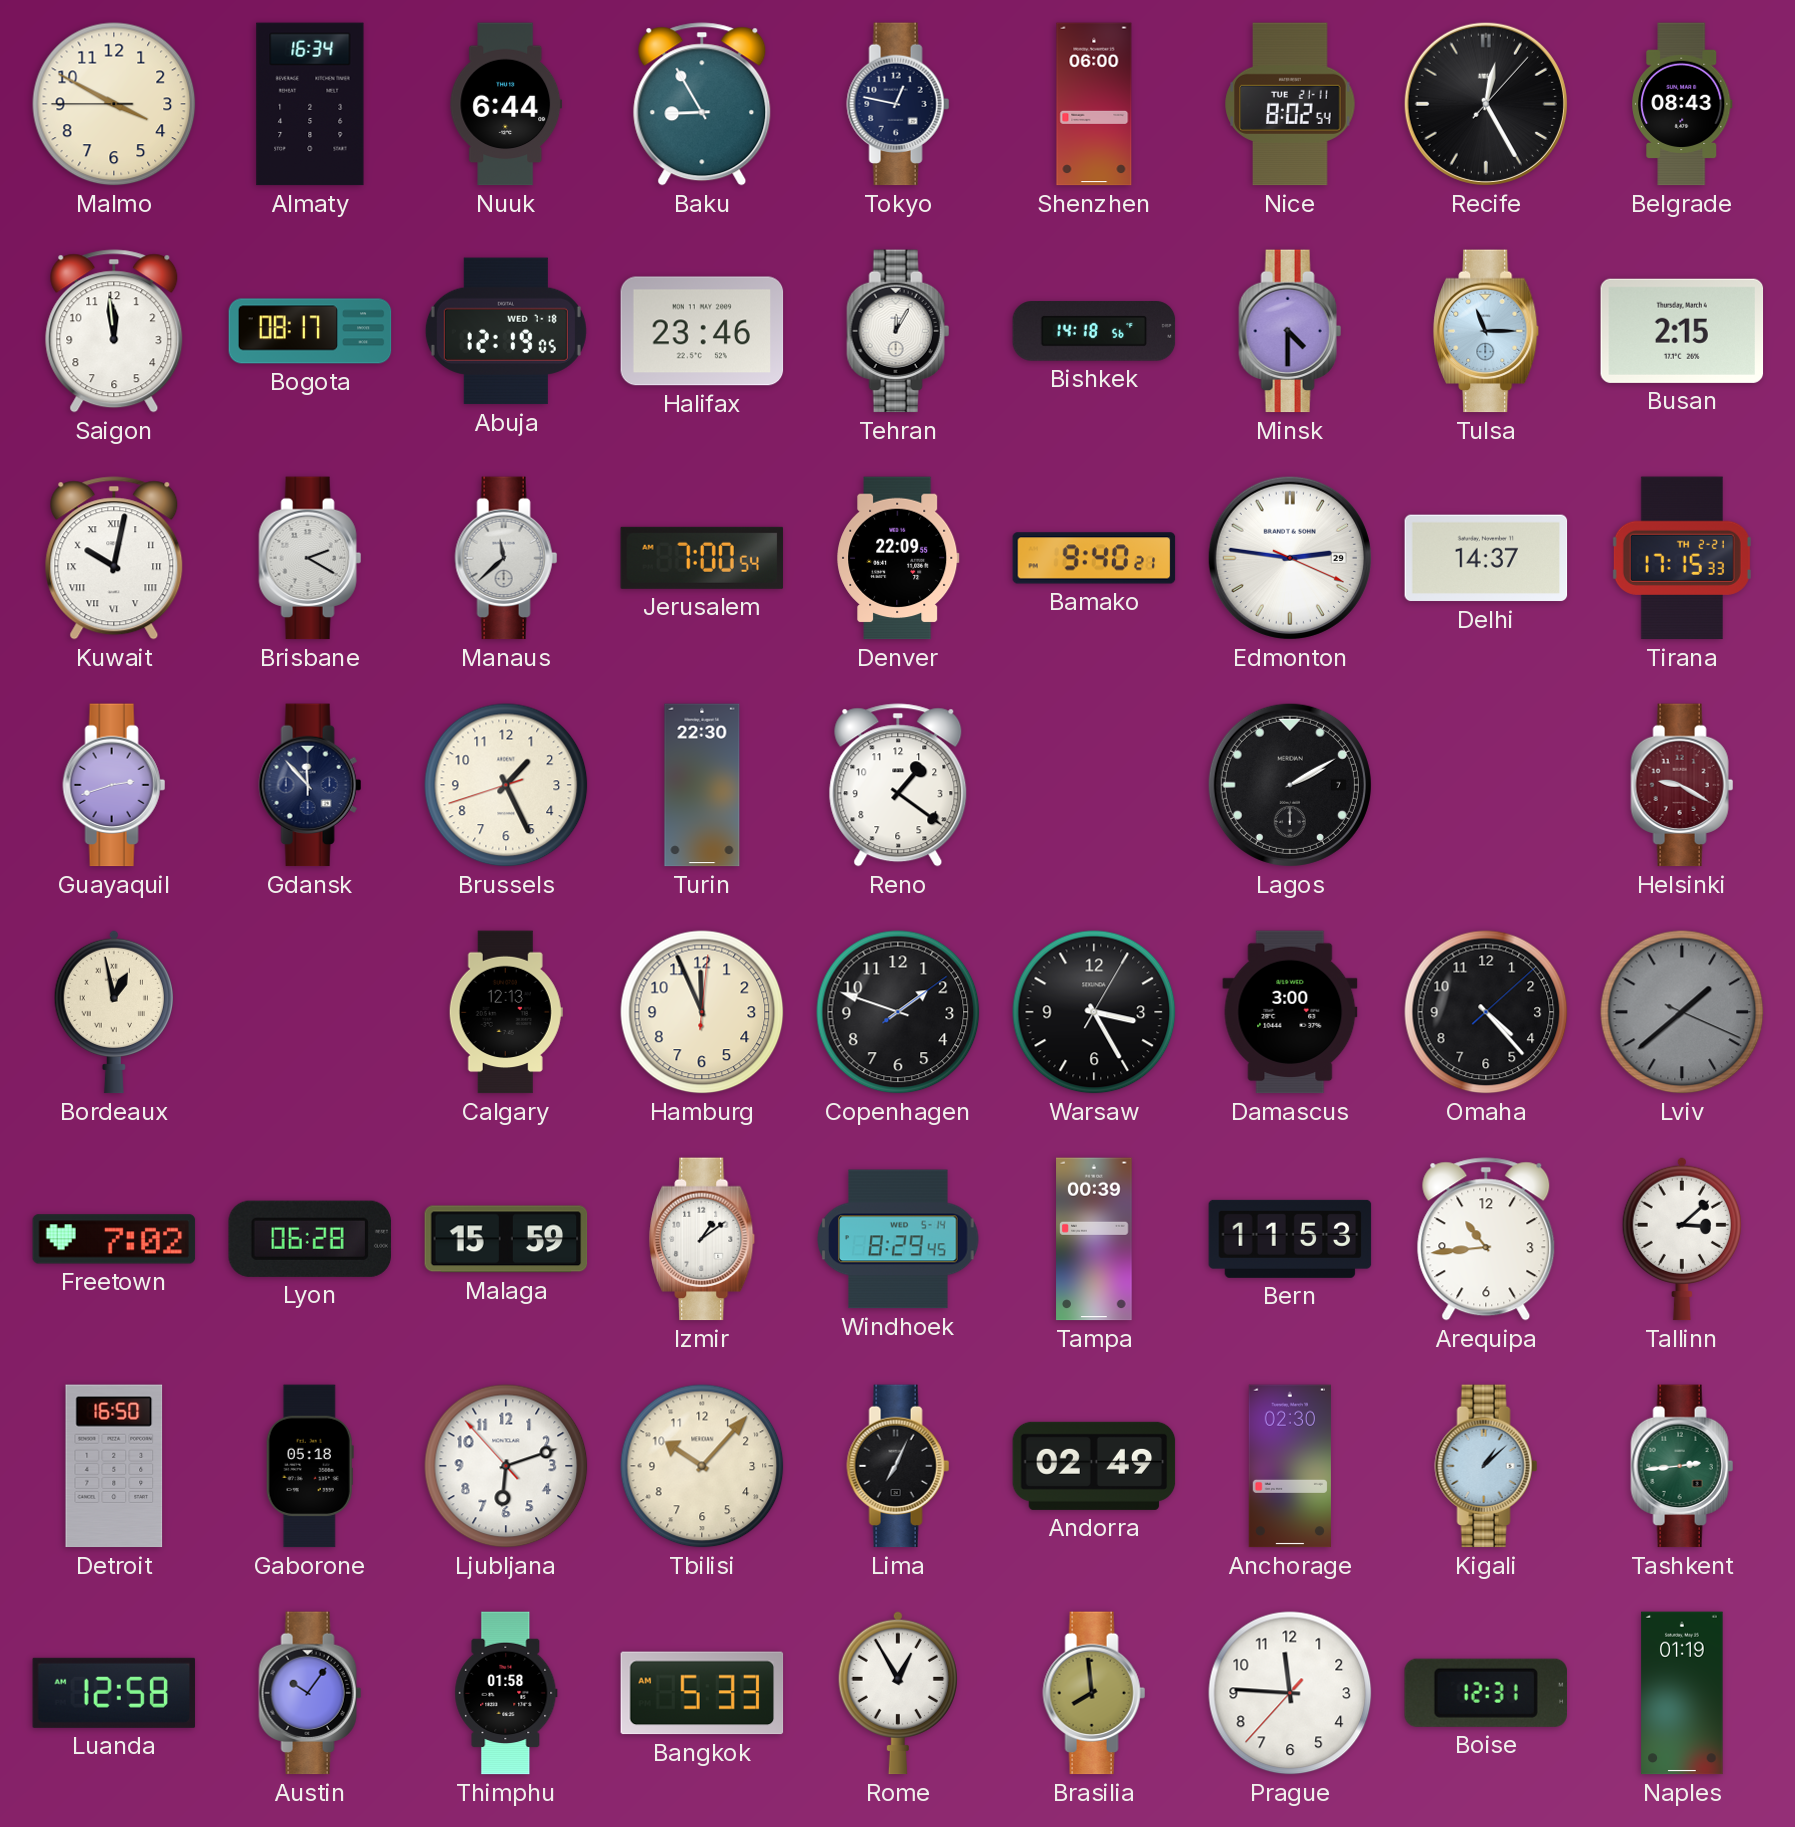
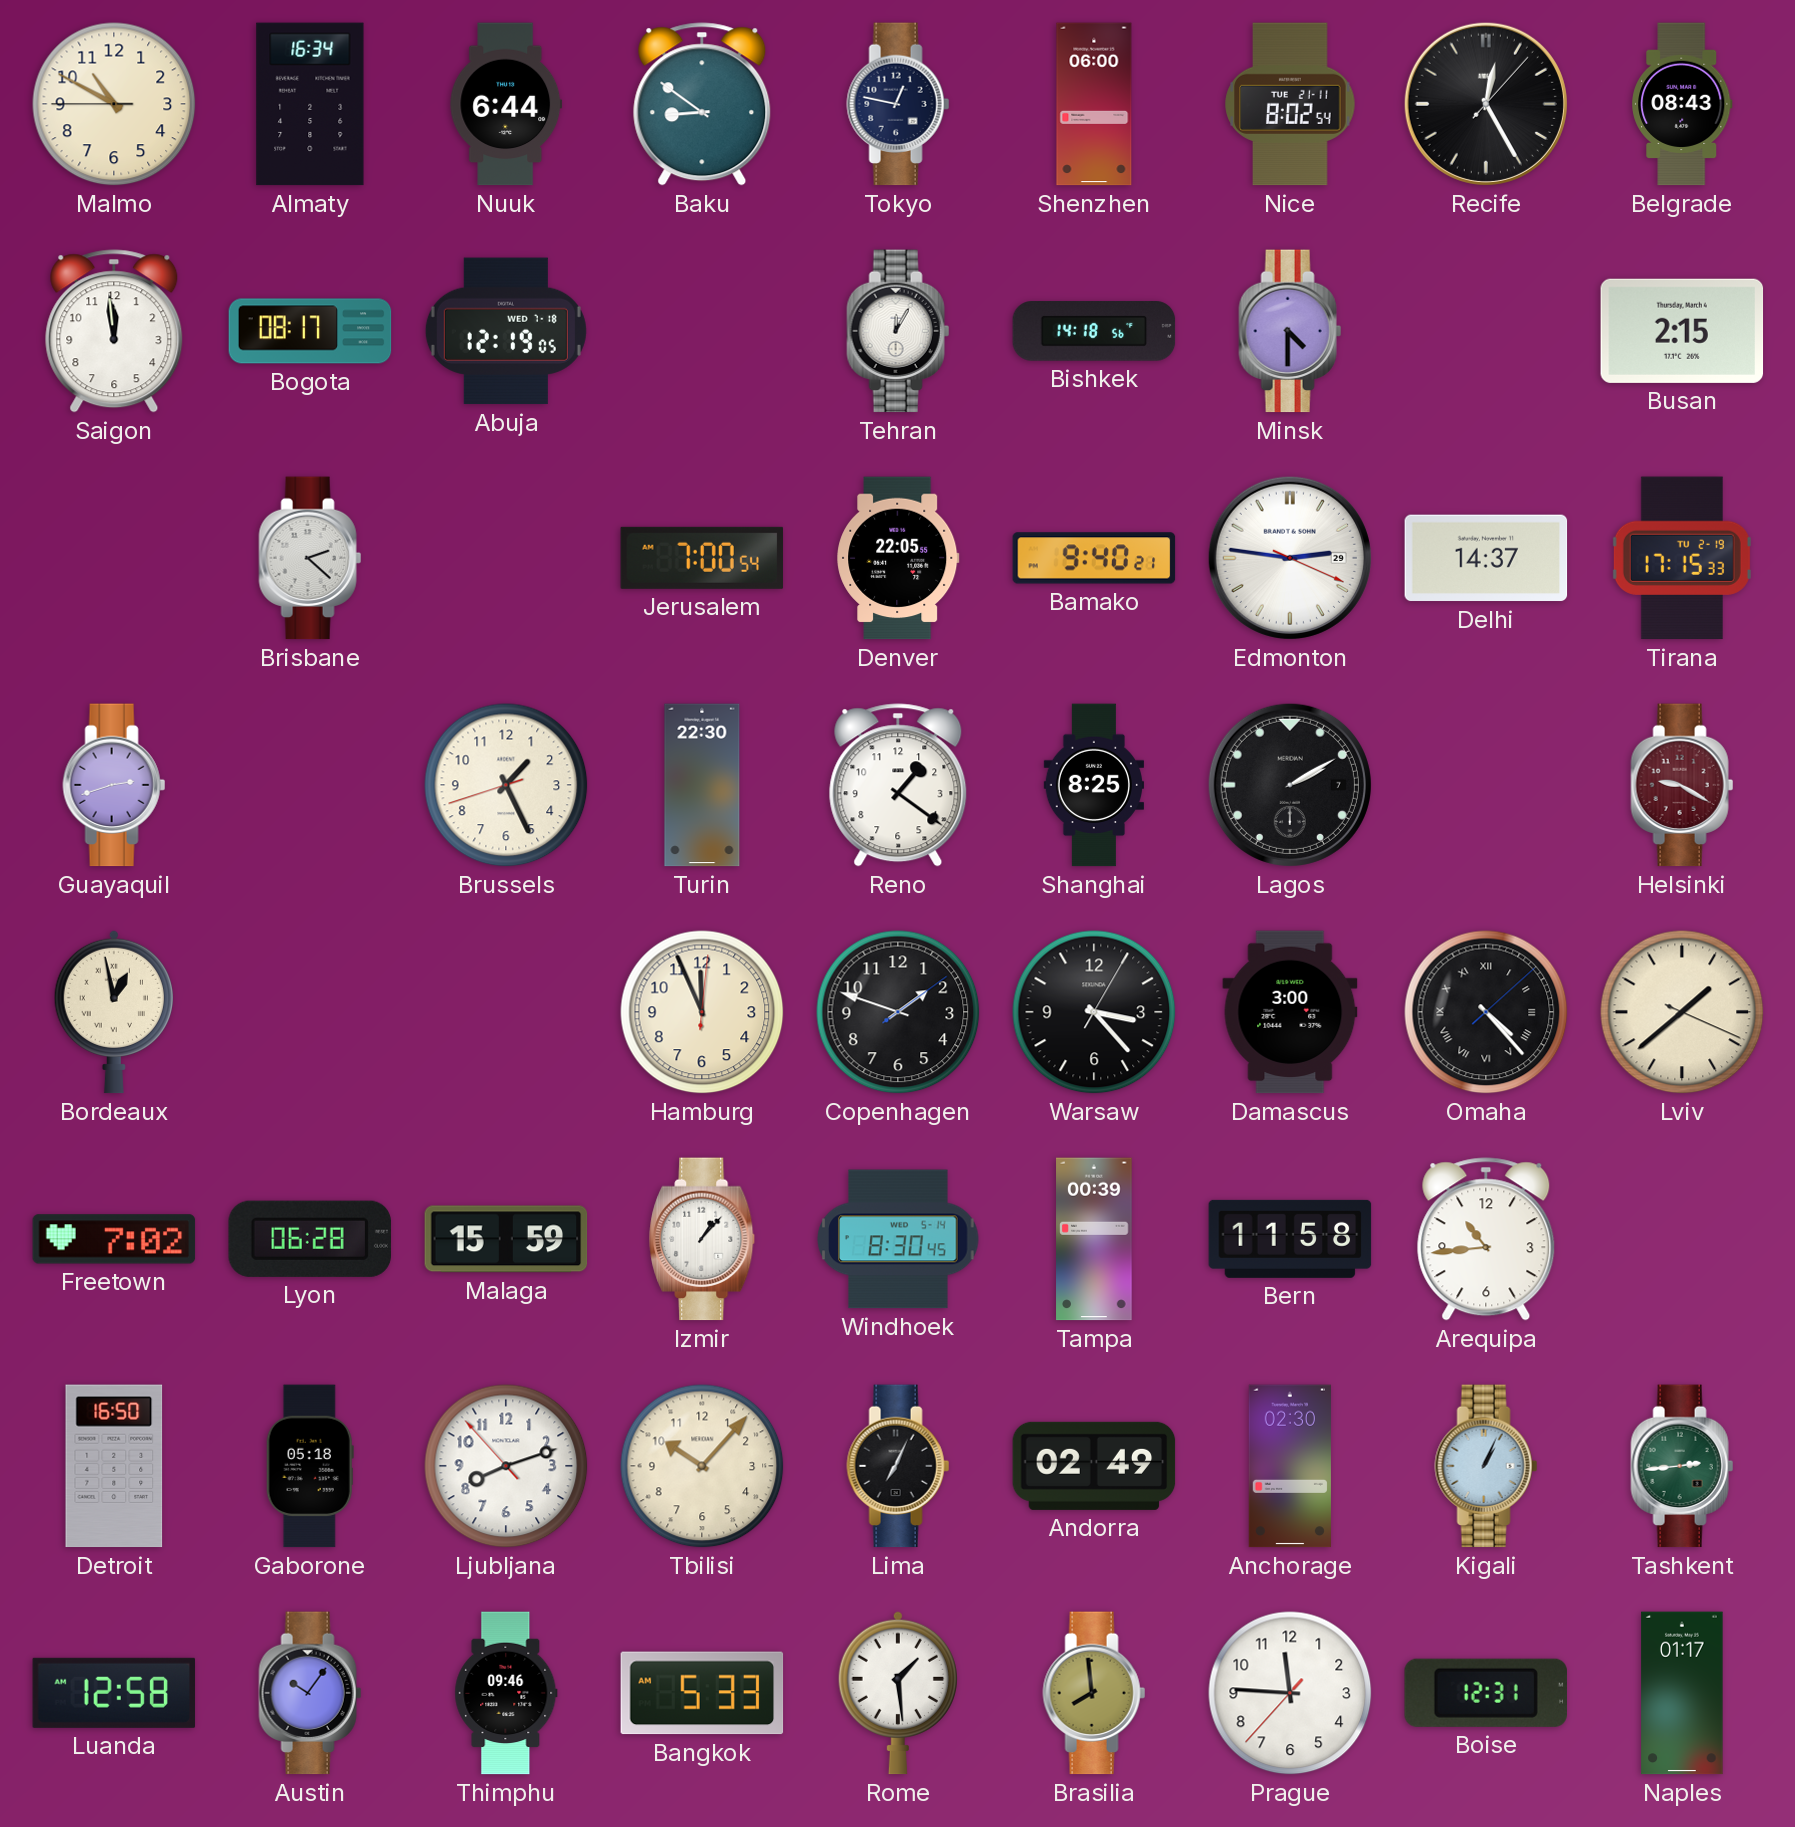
Malmo: 3:49 -> 10:49 (114, 104)
Baku: 8:55 -> 8:51 (702, 104)
Halifax: 23:46 -> none (702, 331)
Tulsa: 11:15 -> none (1487, 331)
Kuwait: 10:02 -> none (114, 558)
Brisbane: 2:20 -> 2:22 (310, 558)
Manaus: 11:38 -> none (506, 558)
Denver: 22:09 -> 22:05 (898, 558)
Tirana date: TH 2-21 -> TU 2-19 (1682, 558)
Gdansk: 11:53 -> none (310, 785)
Shanghai: none -> 8:25 (1093, 785)
Calgary: 12:13 -> none (506, 1012)
Warsaw: 3:25 -> 3:23 (1094, 1012)
Omaha numerals: Arabic -> Roman (1486, 1012)
Lviv dial: grey -> cream (1682, 1012)
Izmir: 1:09 -> 1:07 (703, 1239)
Windhoek: 8:29 -> 8:30 (898, 1239)
Bern: 11:53 -> 11:58 (1290, 1239)
Tallinn: 3:08 -> none (1682, 1239)
Ljubljana: 6:11 -> 8:11 (506, 1466)
Kigali: 1:08 -> 1:04 (1486, 1466)
Thimphu: 01:58 -> 09:46 (506, 1693)
Rome: 12:55 -> 1:29 (898, 1693)
Naples: 01:19 -> 01:17 (1682, 1693)
